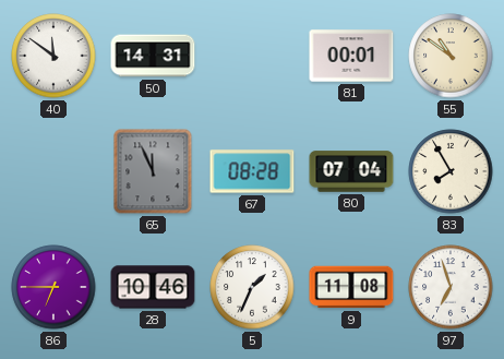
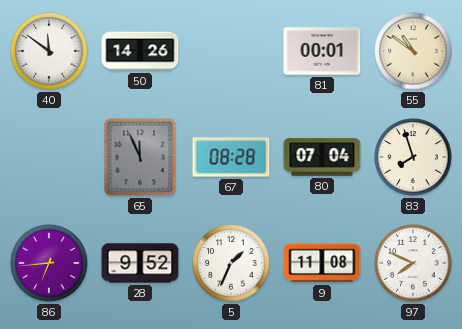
50: 14:31 -> 14:26 (140, 51)
83: 7:55 -> 7:57 (413, 157)
86: 6:45 -> 6:44 (49, 263)
28: 10:46 -> 9:52 (140, 263)
97: 6:57 -> 7:49 (413, 263)
